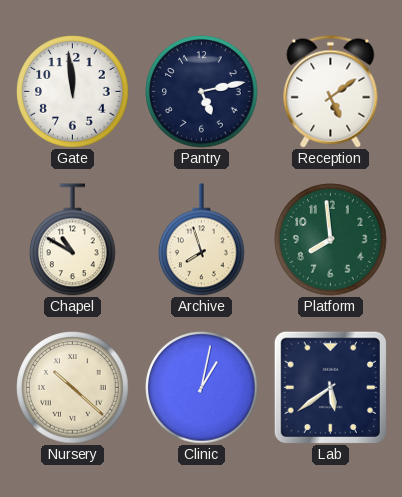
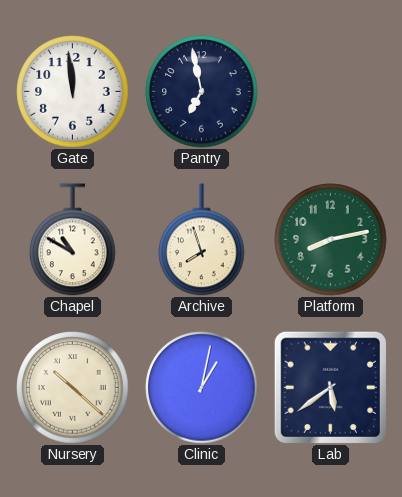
Pantry: 5:13 -> 6:58 (202, 92)
Reception: 5:09 -> none (331, 92)
Platform: 7:59 -> 8:13 (331, 240)
